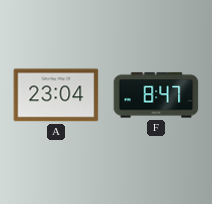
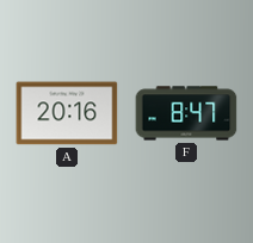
A: 23:04 -> 20:16 (67, 113)
